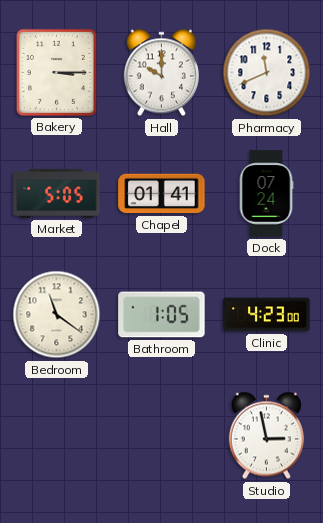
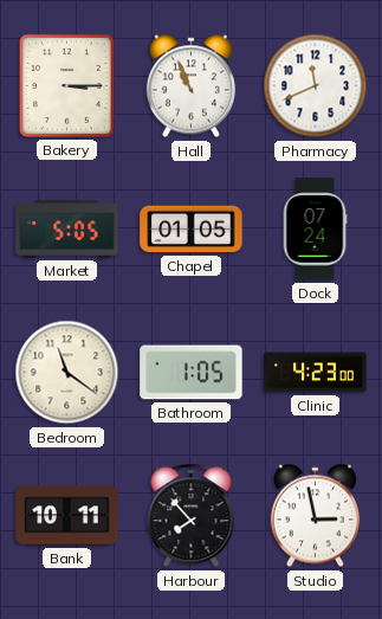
Hall: 10:00 -> 10:56 (190, 86)
Chapel: 01:41 -> 01:05 (192, 230)
Bank: none -> 10:11 (67, 516)
Harbour: none -> 7:53 (192, 516)
